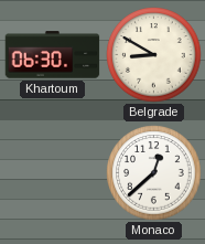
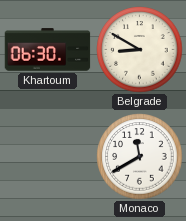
Monaco: 12:38 -> 11:40 (140, 157)
